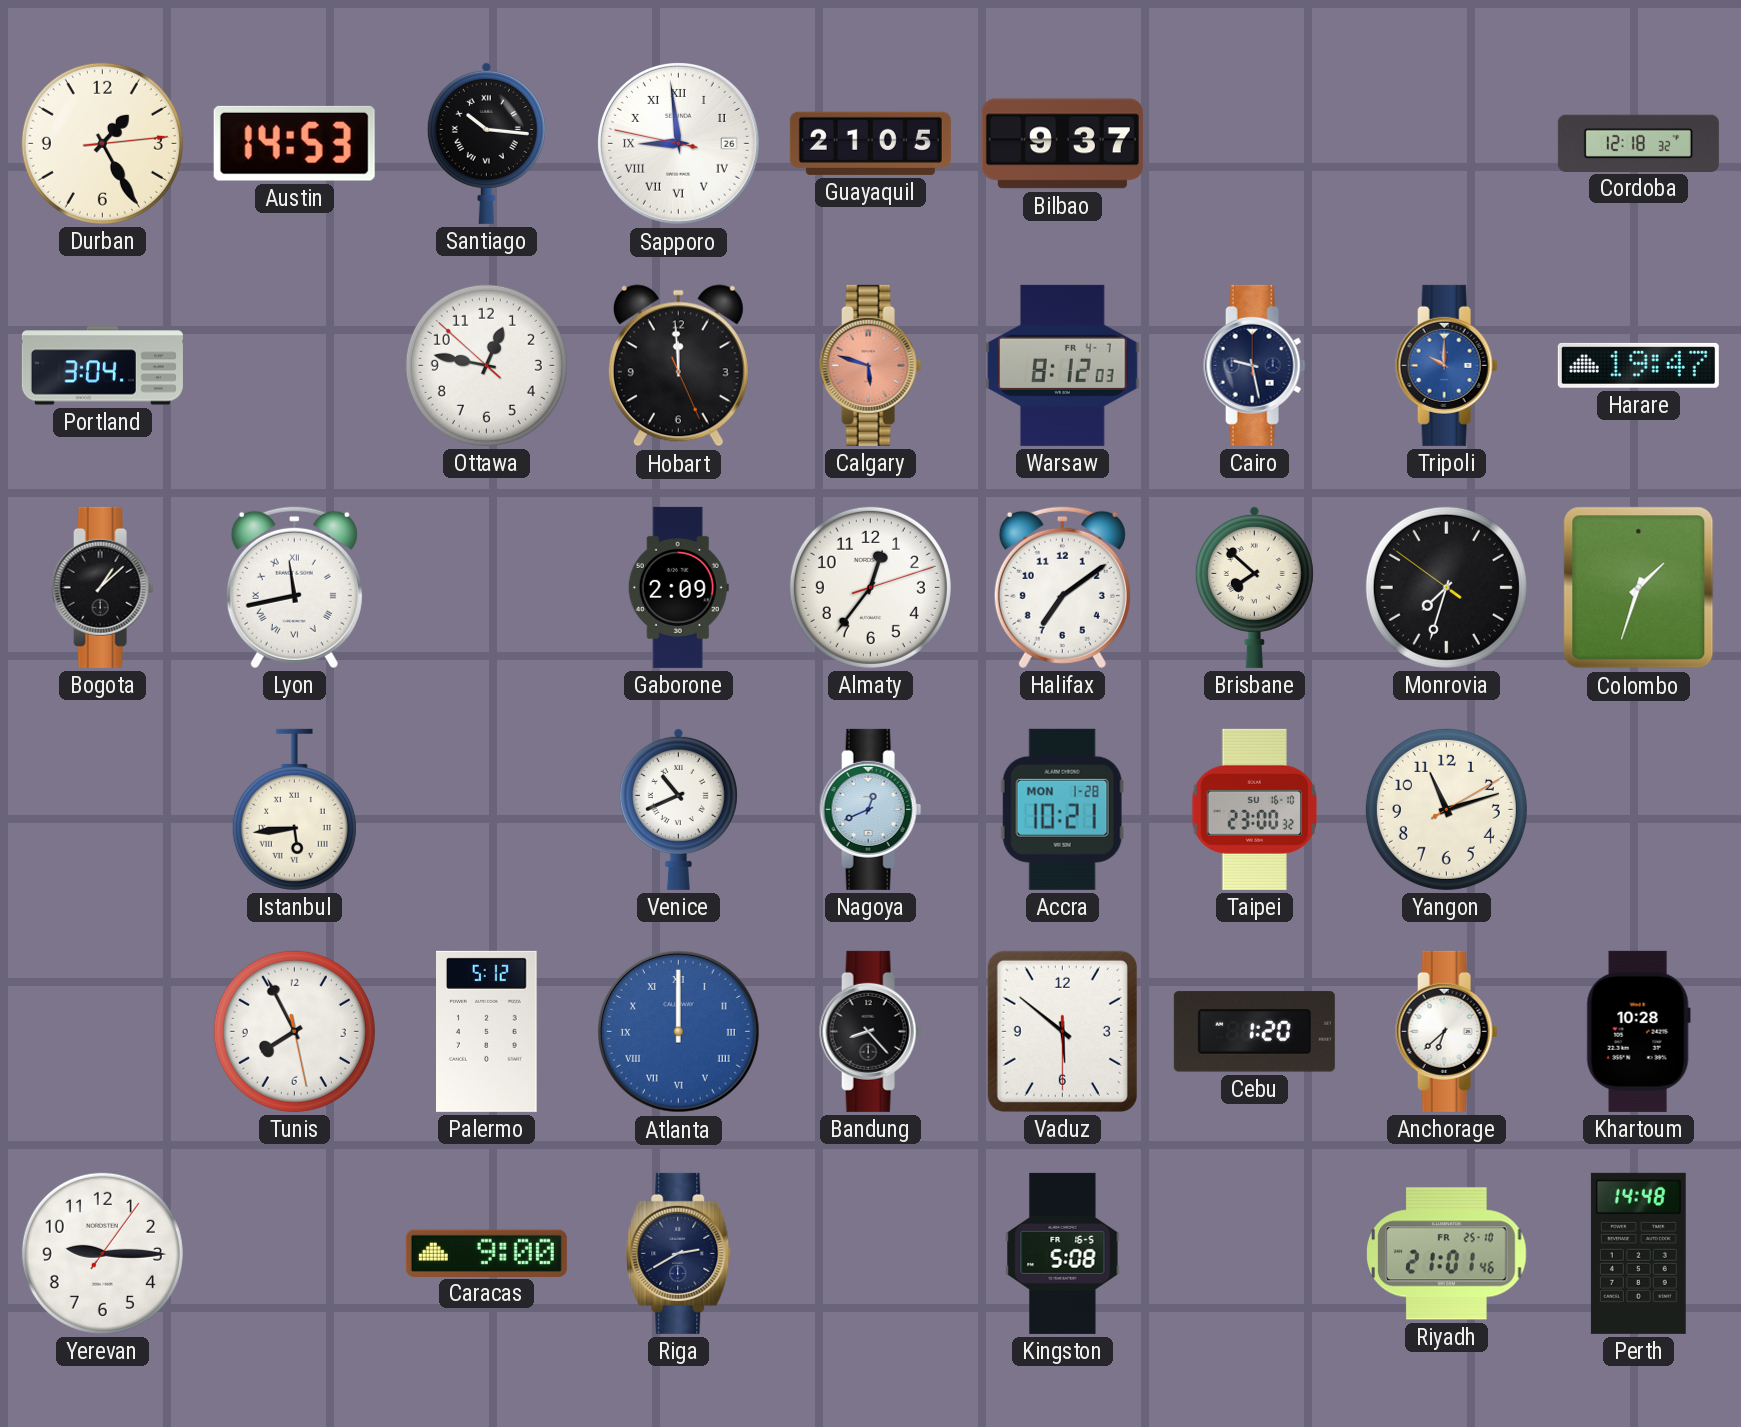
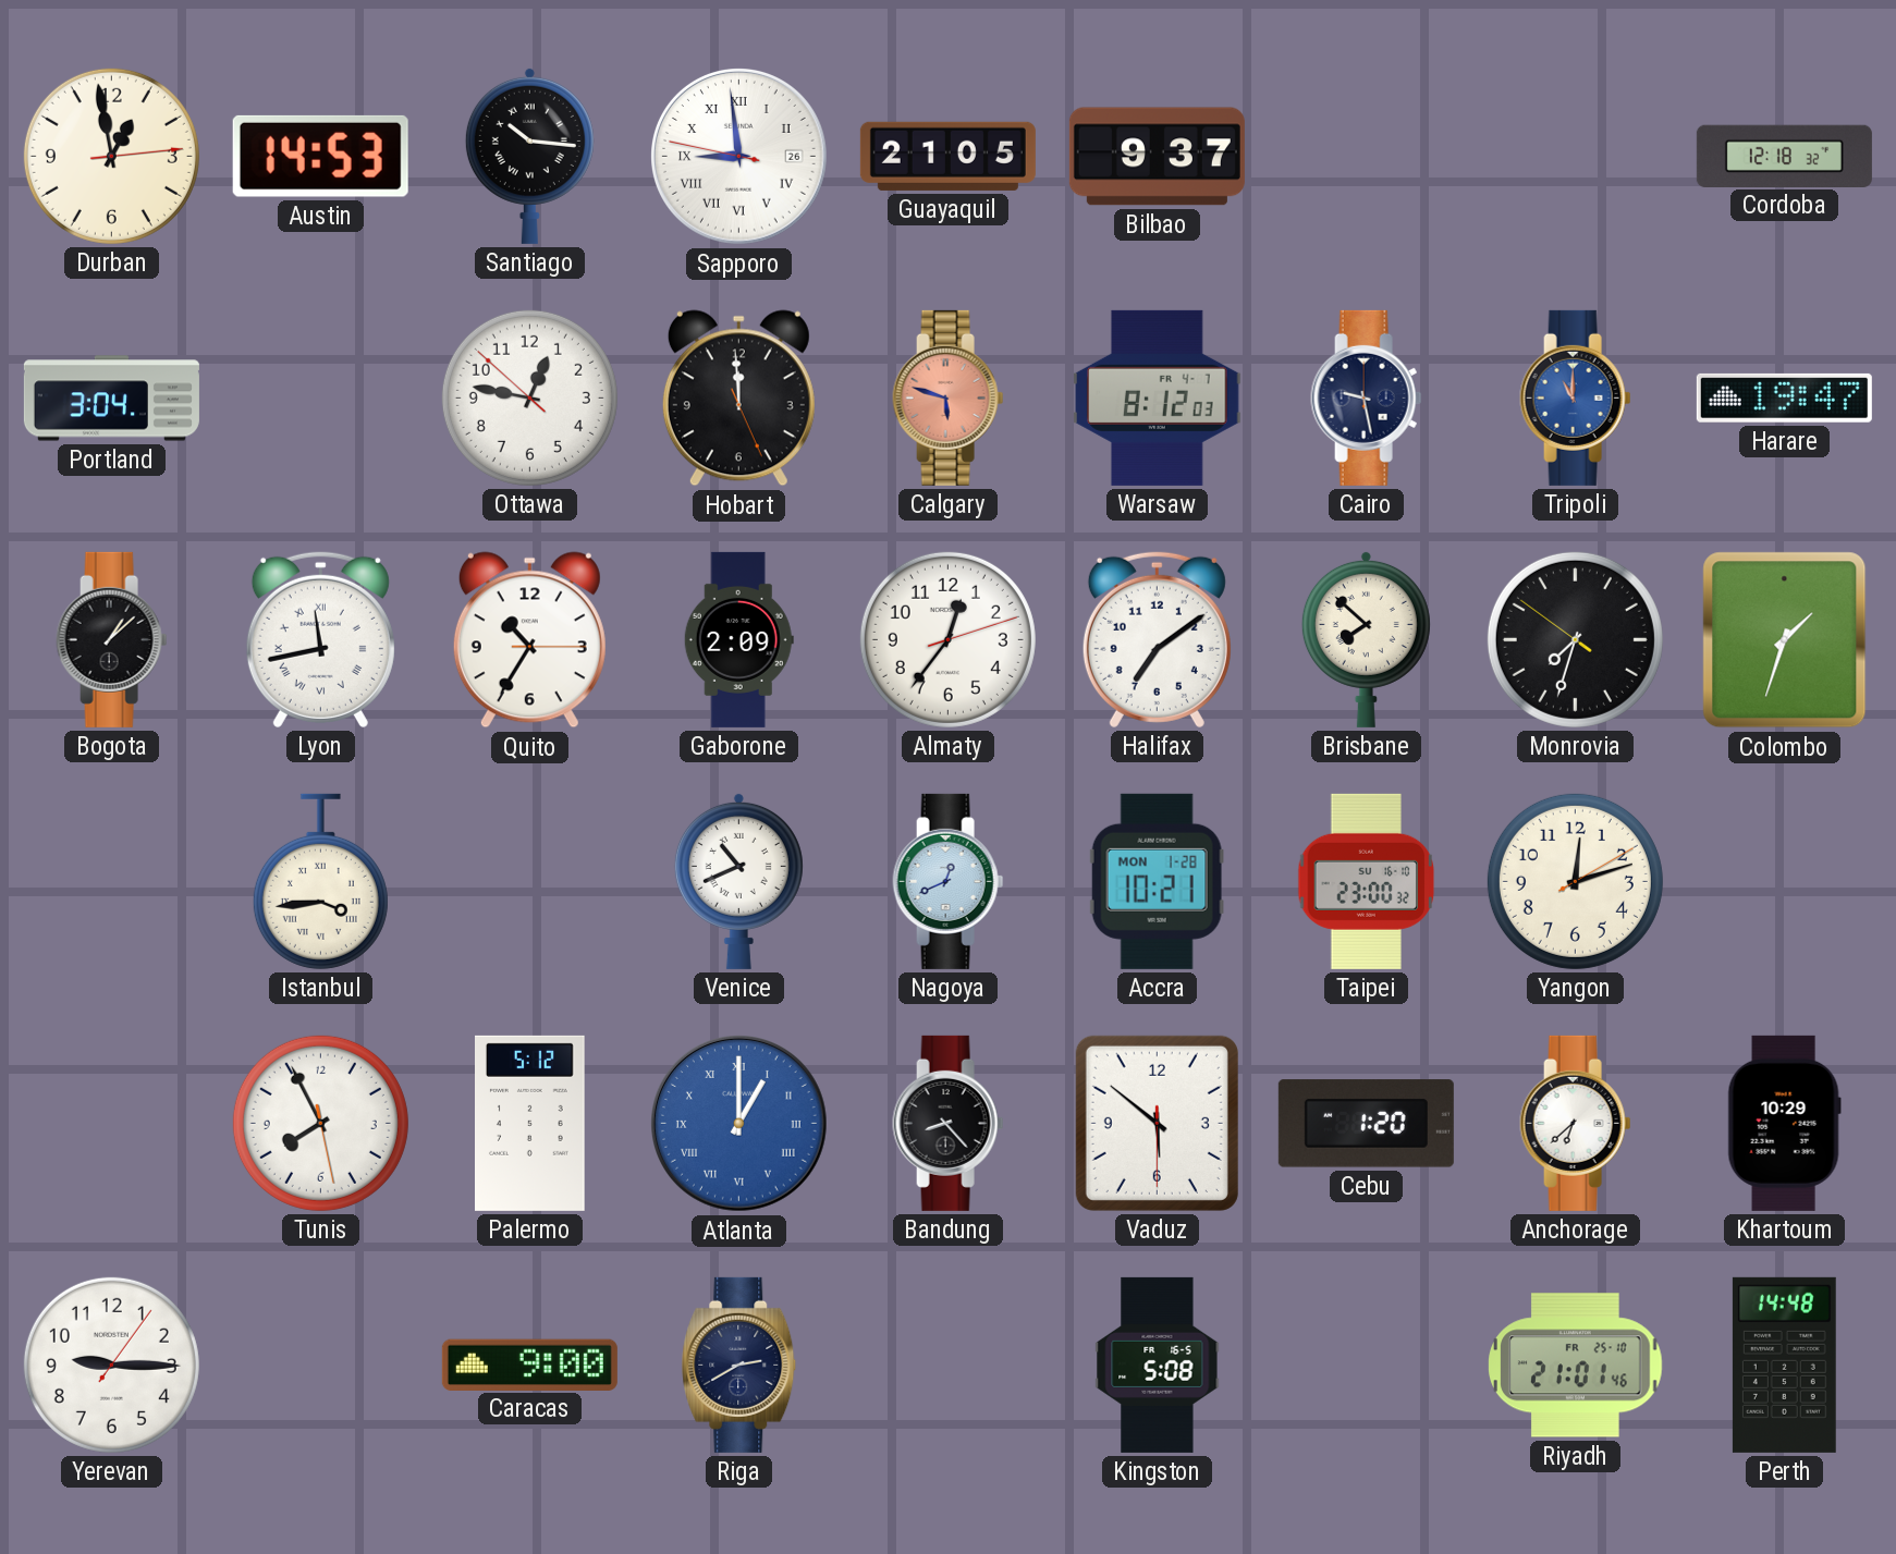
Durban: 1:25 -> 12:58 (111, 156)
Tripoli: 10:00 -> 11:00 (1576, 397)
Quito: none -> 10:35 (529, 640)
Istanbul: 5:44 -> 3:44 (320, 881)
Yangon: 11:12 -> 12:12 (1575, 881)
Atlanta: 12:00 -> 1:00 (739, 1124)
Khartoum: 10:28 -> 10:29 (1784, 1123)
